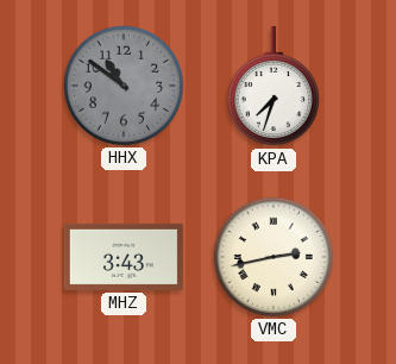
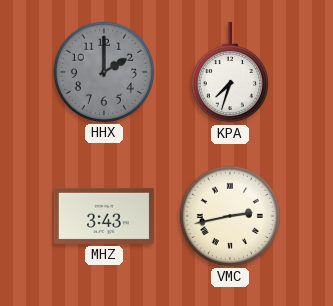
HHX: 10:51 -> 2:00 (104, 72)
